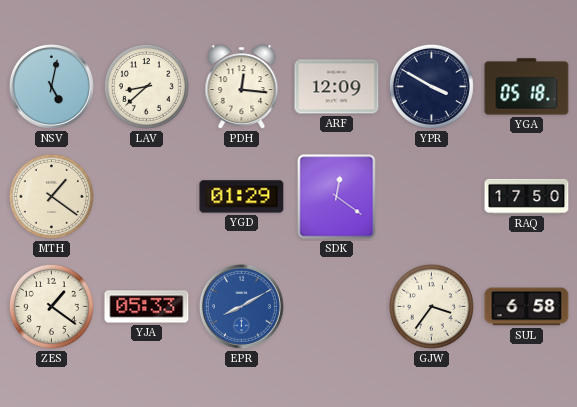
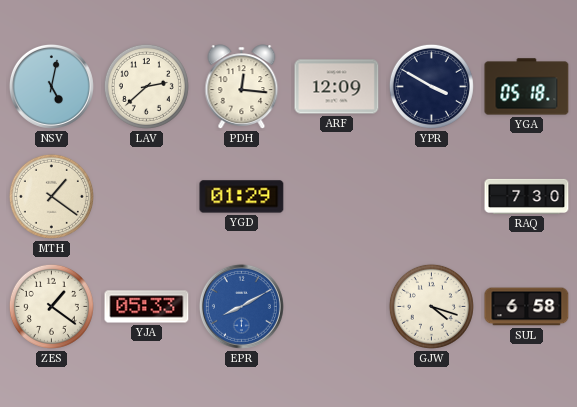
LAV: 8:38 -> 2:38 (146, 86)
SDK: 12:21 -> none (337, 197)
RAQ: 17:50 -> 7:30 (527, 196)
GJW: 3:36 -> 4:18 (431, 306)
